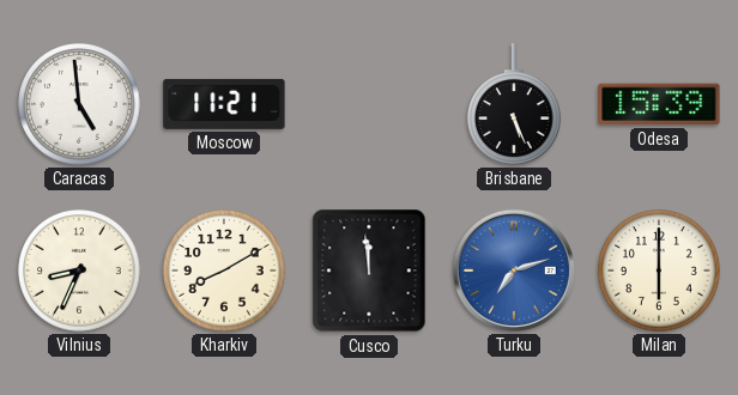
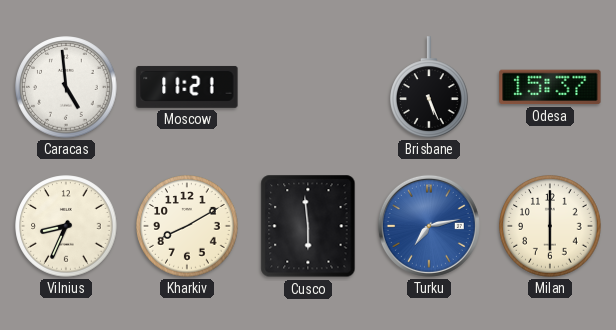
Odesa: 15:39 -> 15:37 (550, 87)
Cusco: 11:59 -> 5:59 (308, 226)
Turku: 7:12 -> 7:13 (429, 226)
